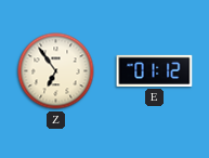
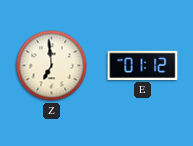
Z: 6:54 -> 6:59 (52, 66)
